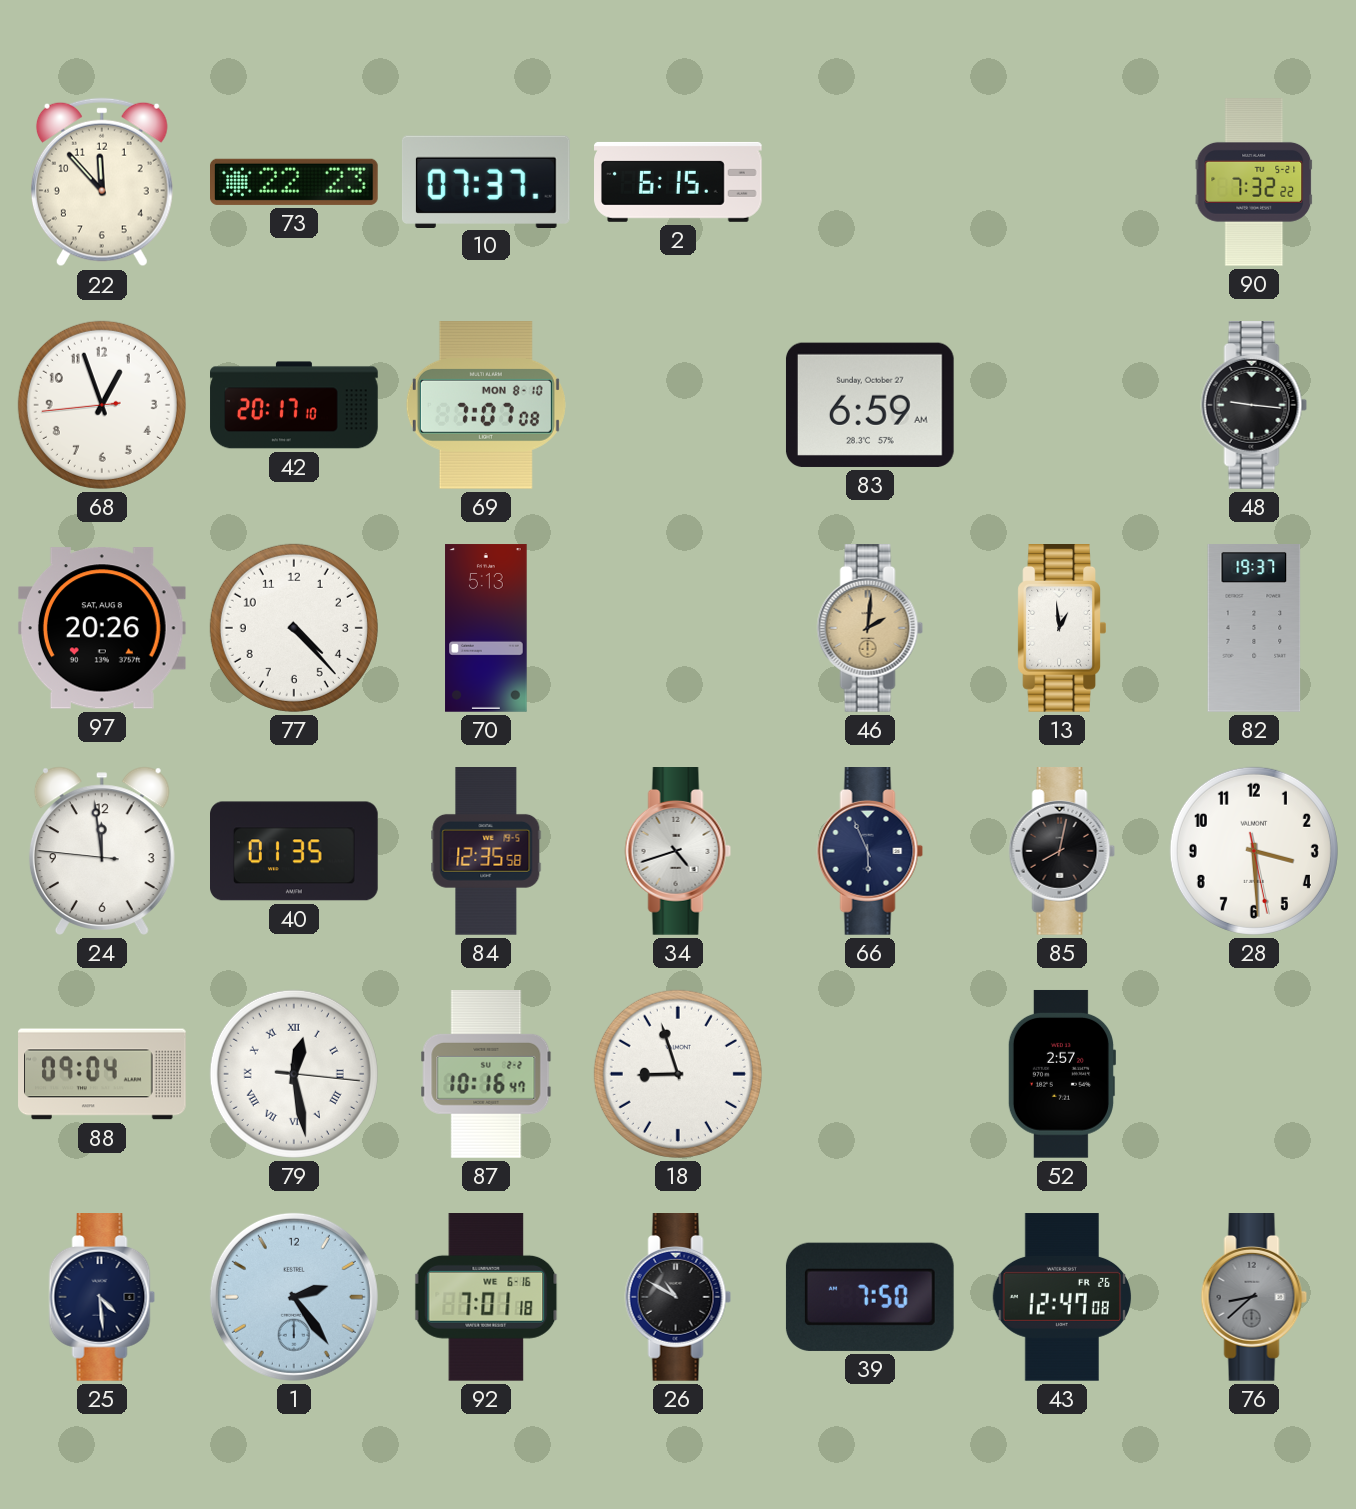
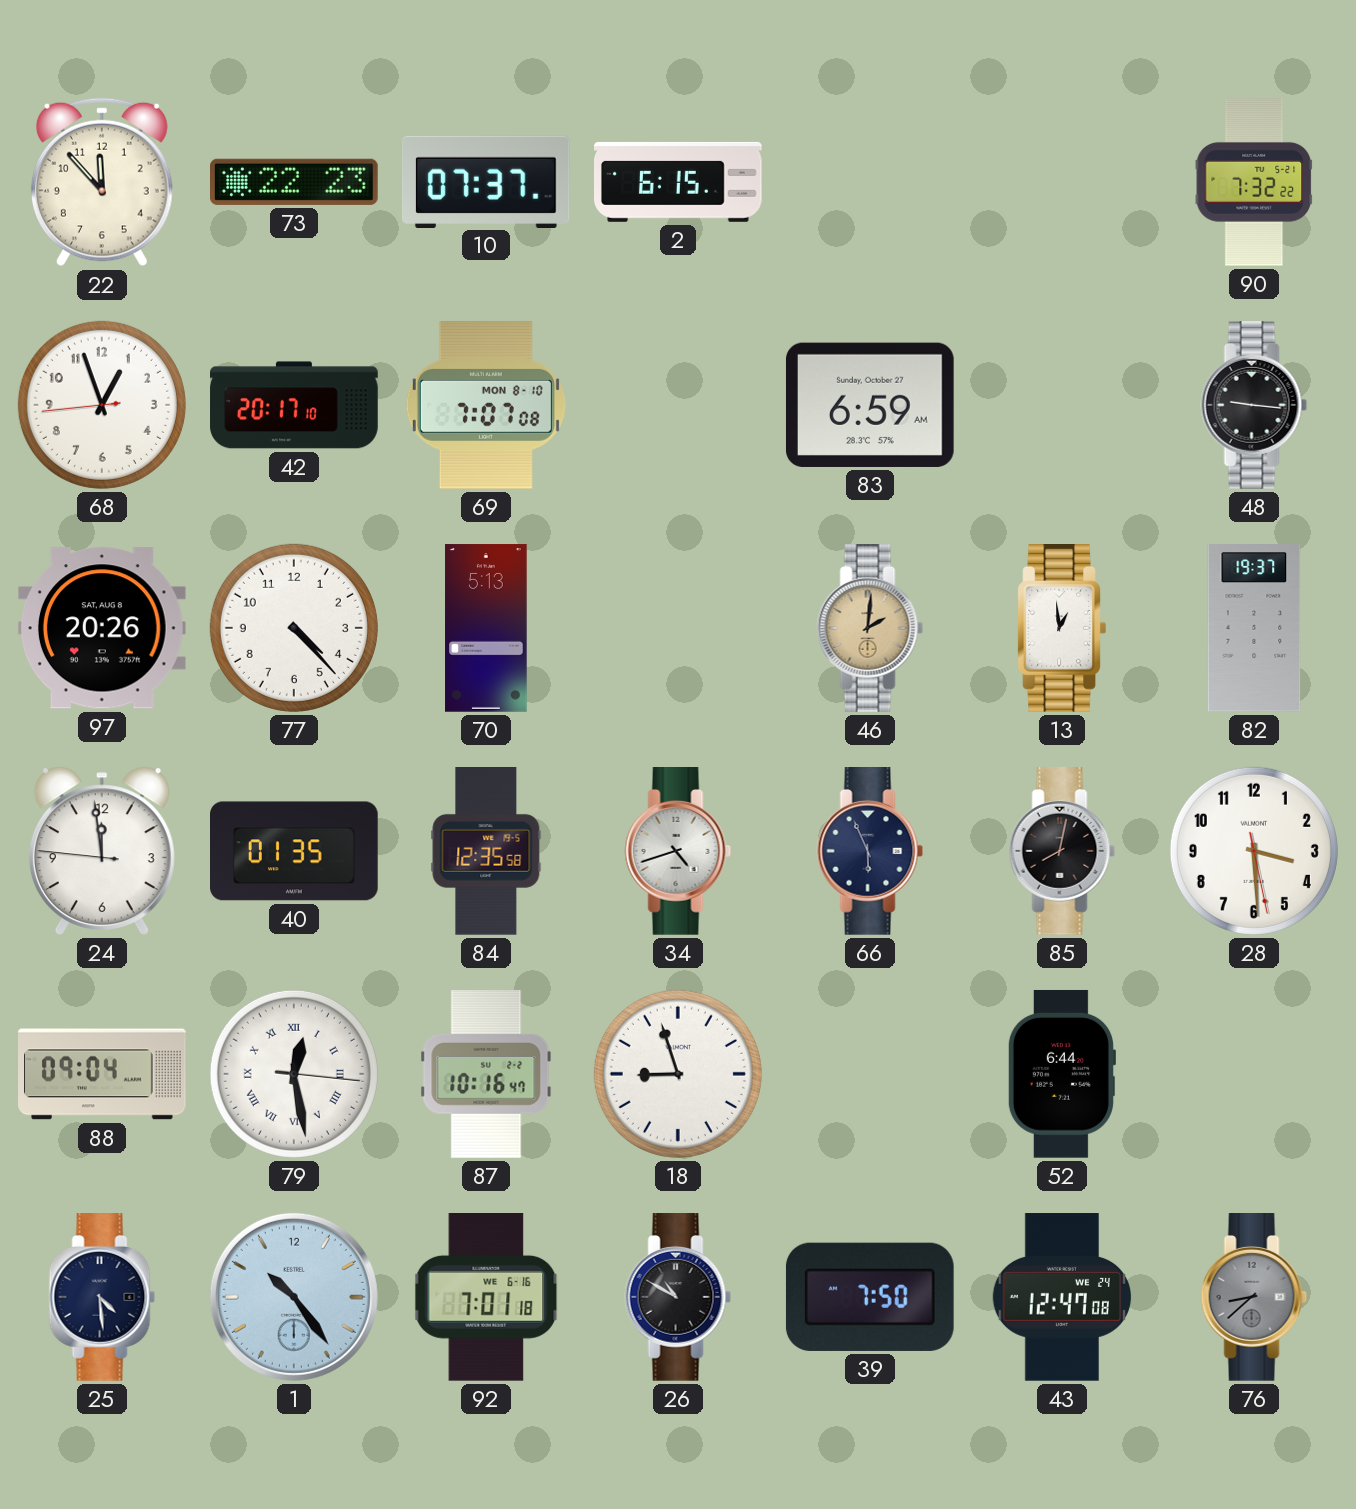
52: 2:57 -> 6:44 (1061, 1074)
1: 2:24 -> 10:24 (294, 1297)
43 date: FR 26 -> WE 24 (1061, 1297)
